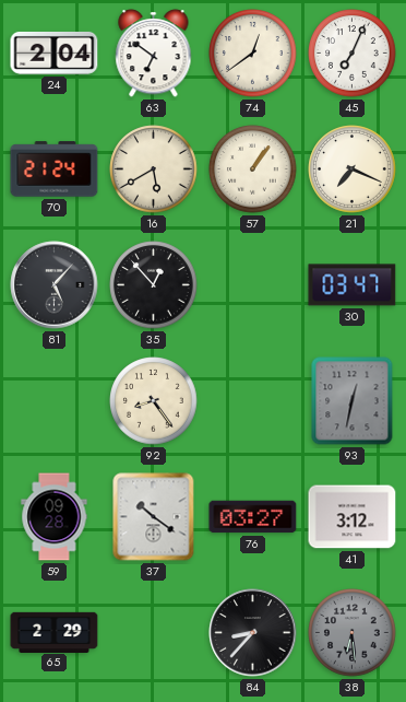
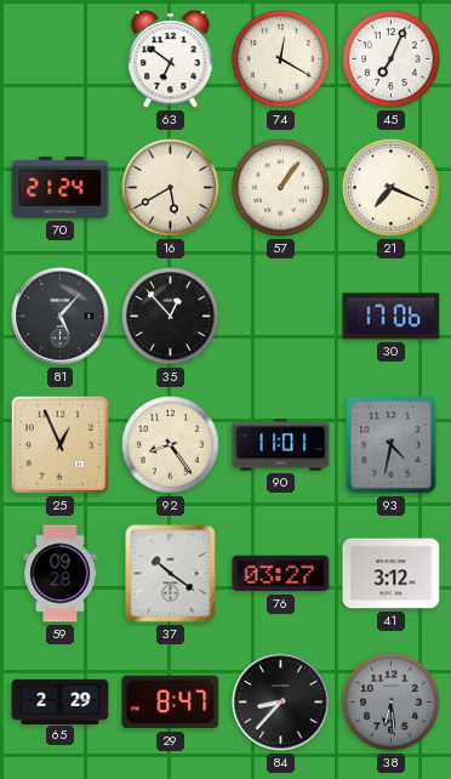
24: 2:04 -> none (55, 52)
74: 12:39 -> 12:20 (281, 59)
30: 03:47 -> 17:06 (392, 317)
25: none -> 12:56 (59, 444)
90: none -> 11:01 (281, 445)
93: 12:32 -> 4:32 (392, 445)
29: none -> 8:47 (171, 703)
